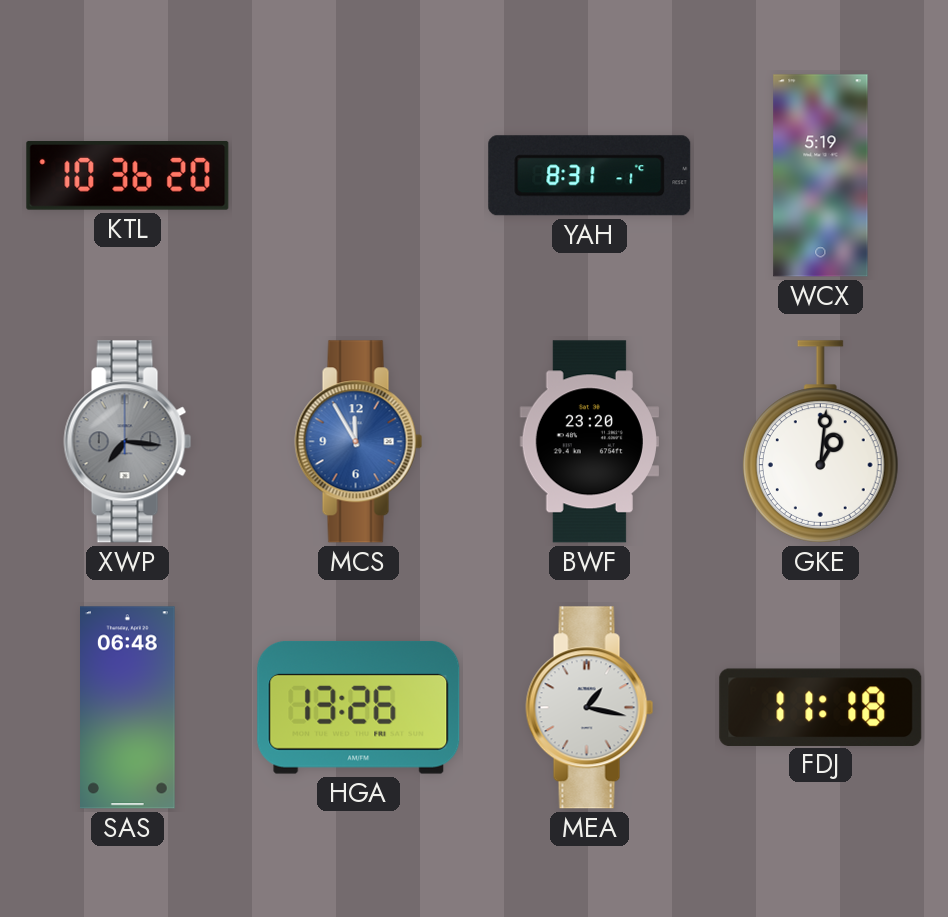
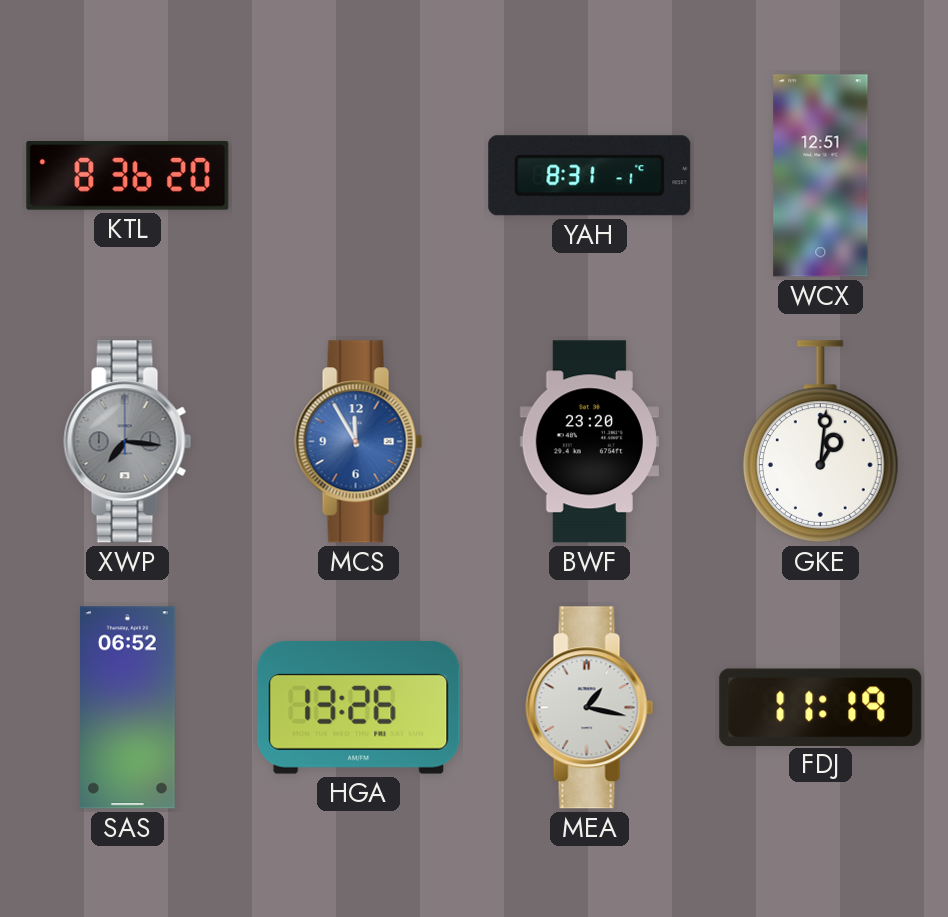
KTL: 10:36 -> 8:36 (128, 175)
WCX: 5:19 -> 12:51 (821, 176)
SAS: 06:48 -> 06:52 (128, 708)
FDJ: 11:18 -> 11:19 (821, 707)
